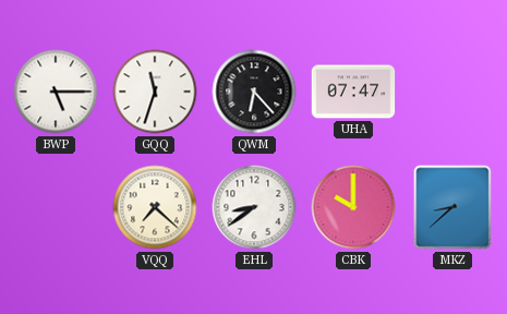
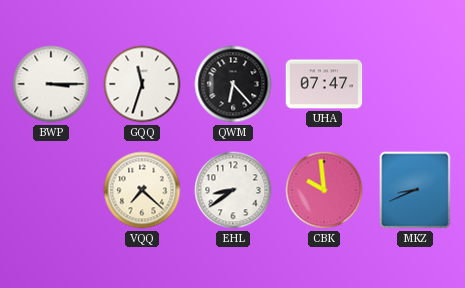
BWP: 5:15 -> 3:15 (51, 84)
CBK: 10:00 -> 9:59 (324, 190)
MKZ: 8:38 -> 8:41 (415, 190)
